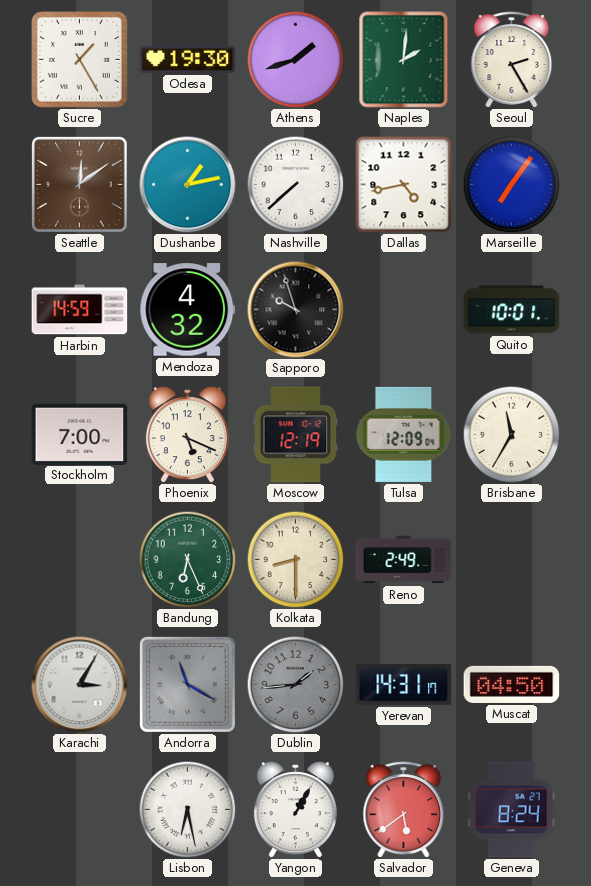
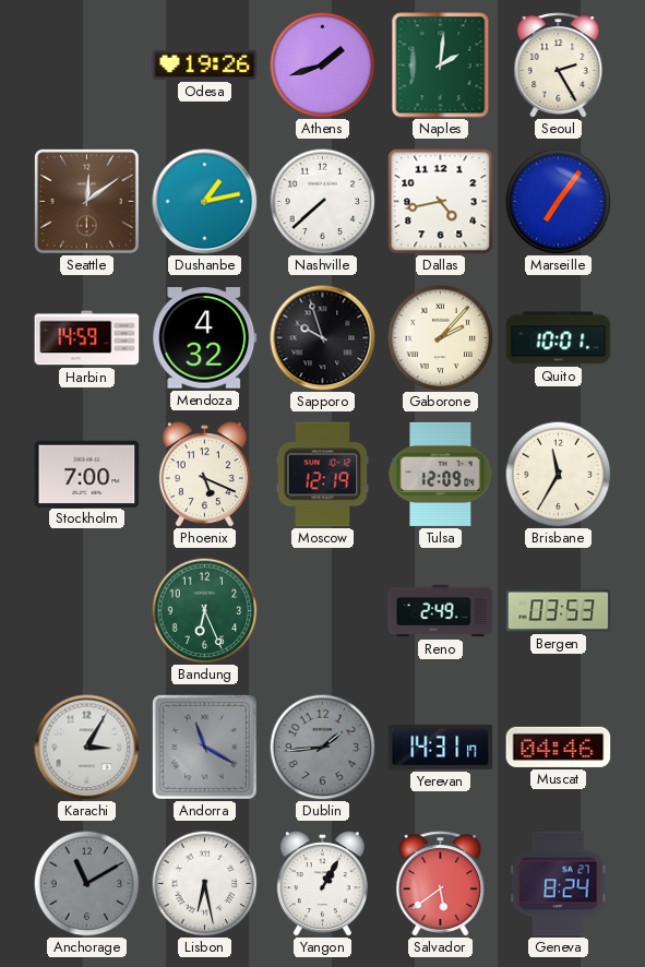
Sucre: 1:25 -> none (80, 60)
Odesa: 19:30 -> 19:26 (205, 64)
Gaborone: none -> 2:07 (440, 337)
Kolkata: 8:30 -> none (295, 559)
Bergen: none -> 03:53 (559, 611)
Muscat: 04:50 -> 04:46 (559, 747)
Anchorage: none -> 11:10 (86, 883)
